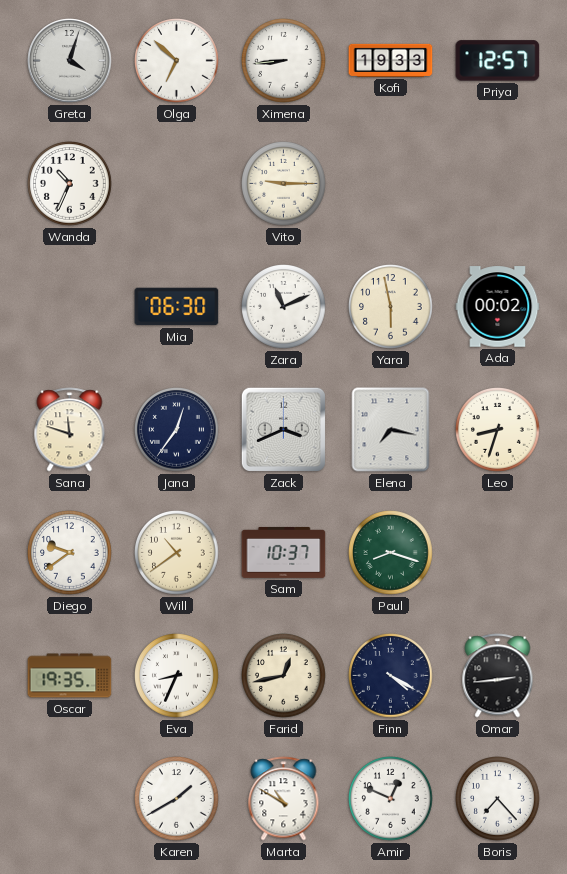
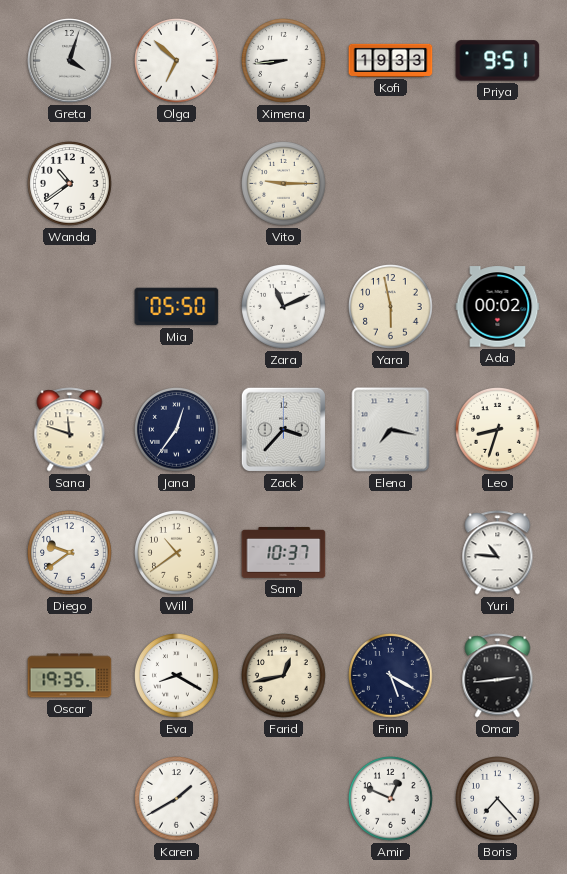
Priya: 12:57 -> 9:51 (498, 61)
Wanda: 10:34 -> 10:39 (70, 184)
Mia: 06:30 -> 05:50 (177, 307)
Zack: 3:41 -> 3:37 (283, 429)
Paul: 8:18 -> none (391, 553)
Yuri: none -> 10:46 (498, 553)
Eva: 8:34 -> 8:20 (177, 676)
Finn: 4:20 -> 5:20 (391, 676)
Marta: 10:50 -> none (284, 799)
